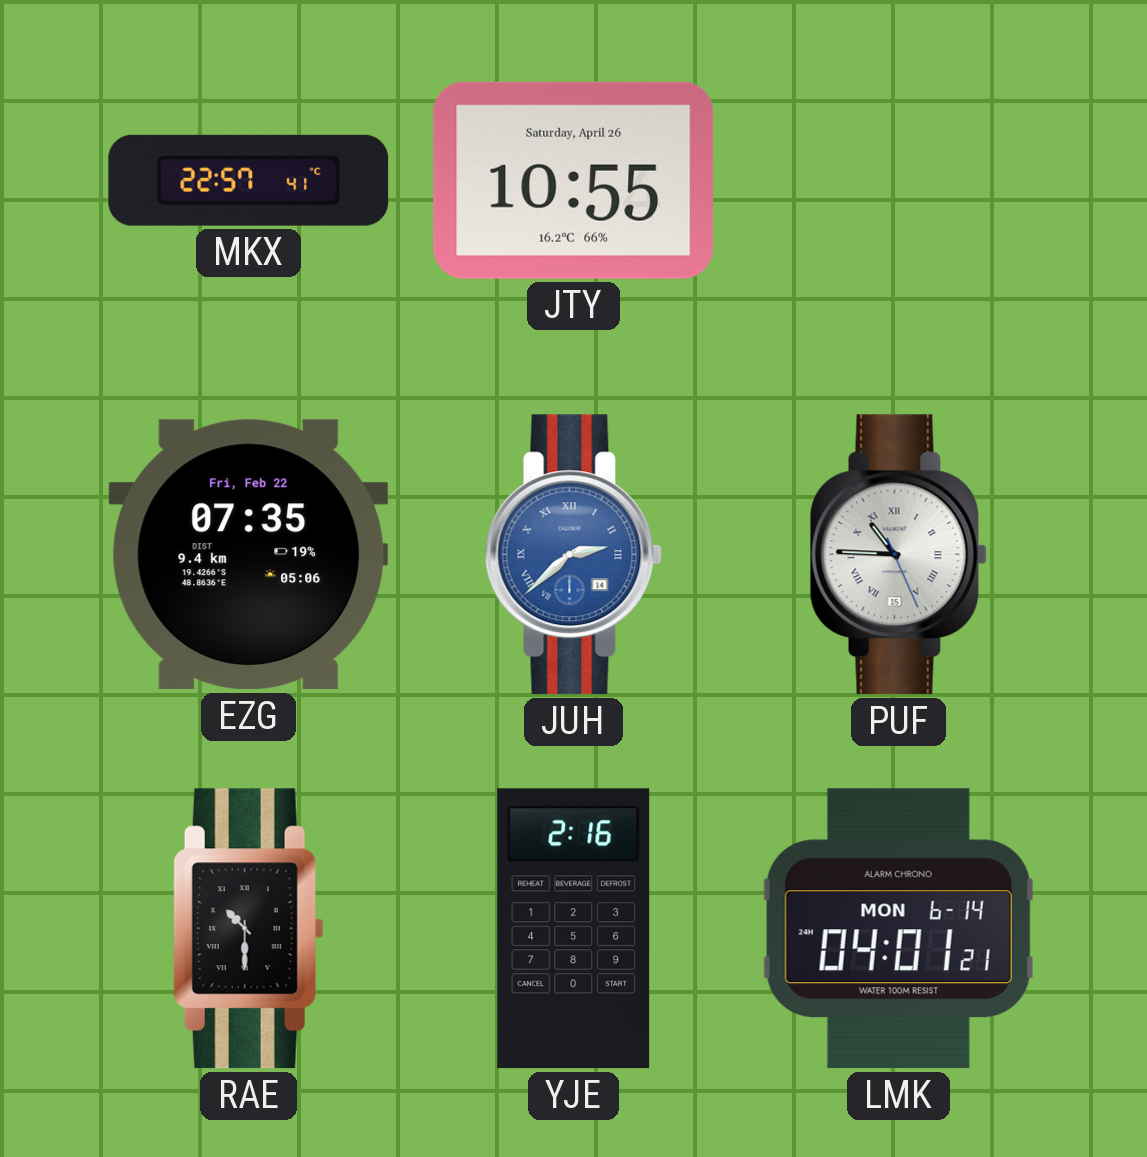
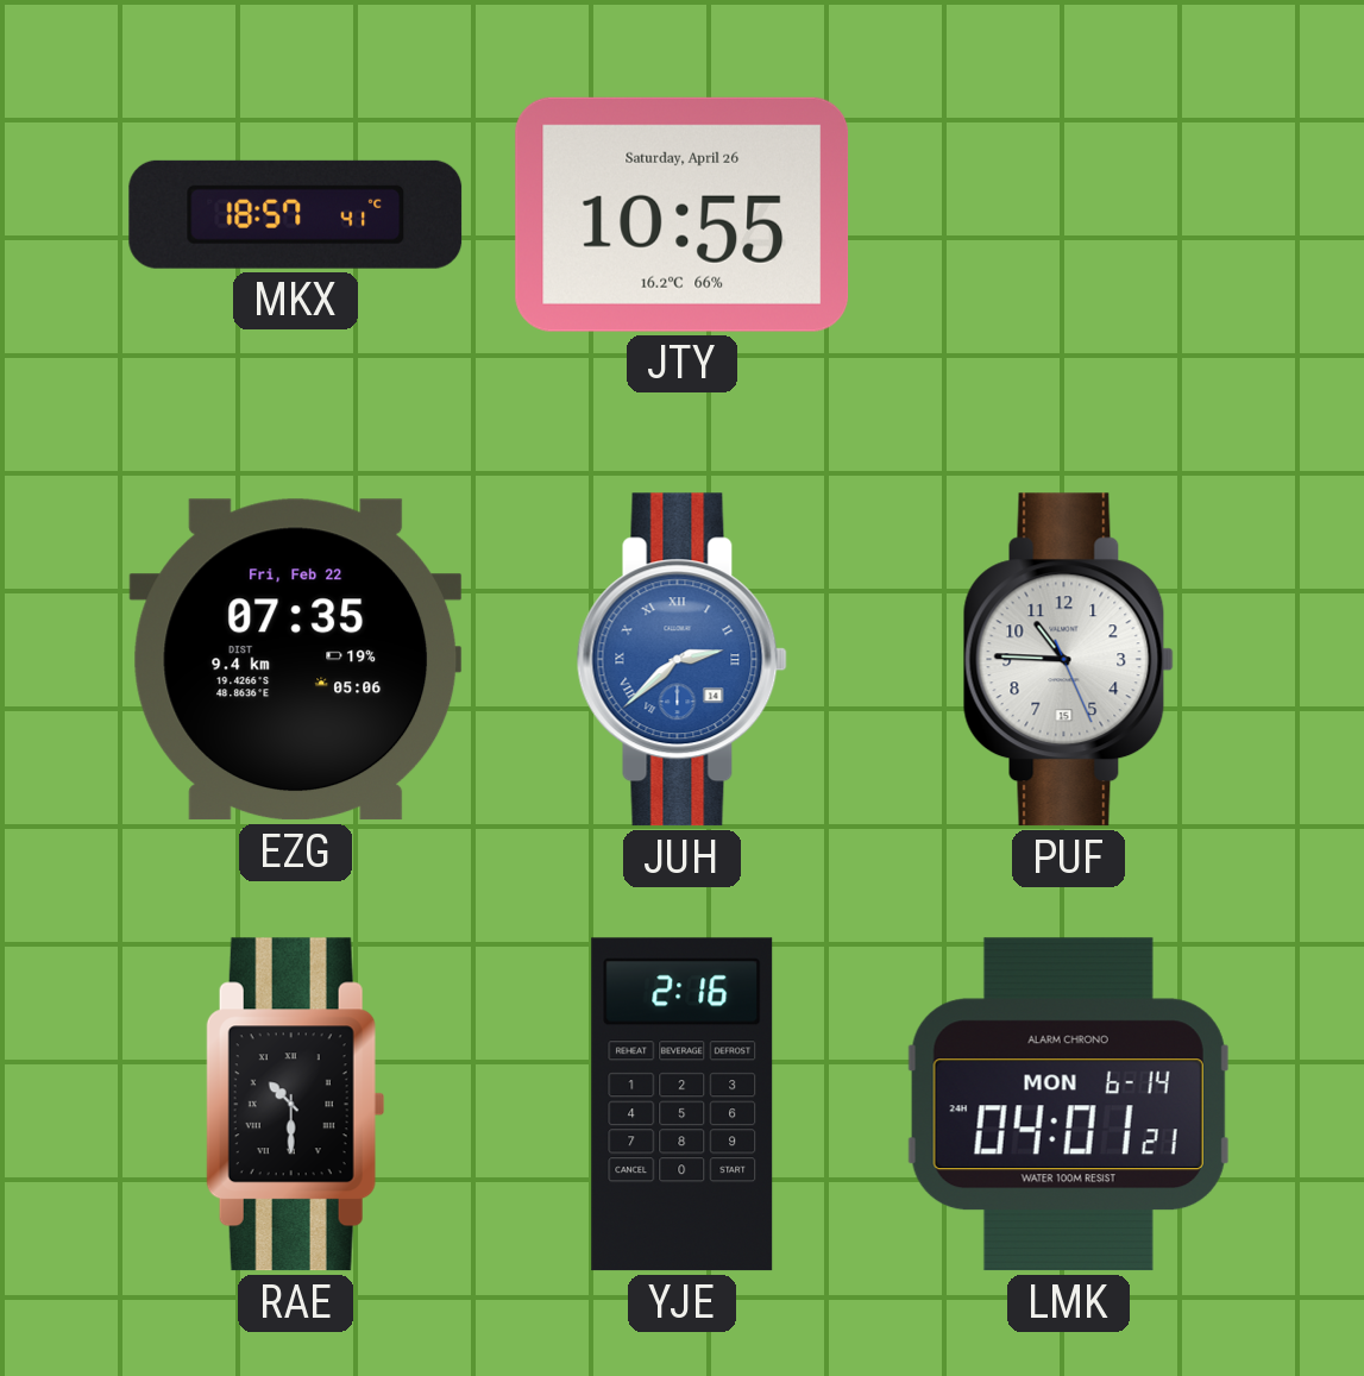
MKX: 22:57 -> 18:57 (296, 214)
PUF numerals: Roman -> Arabic (1068, 660)
